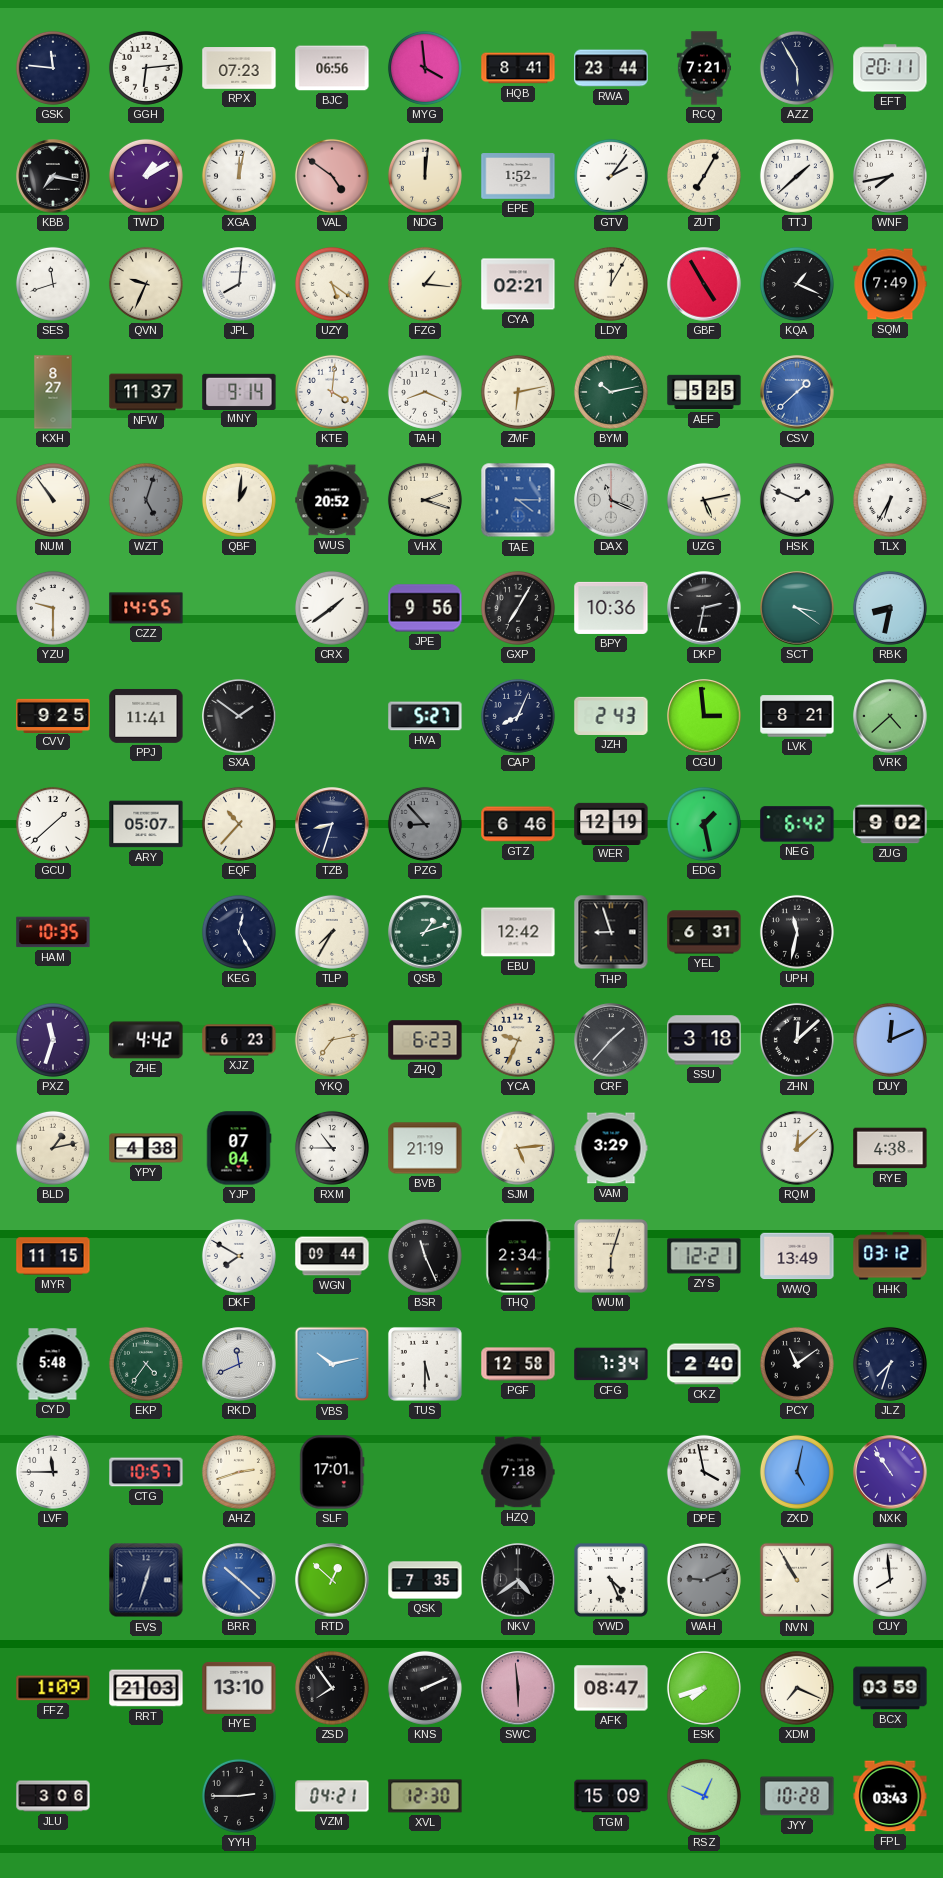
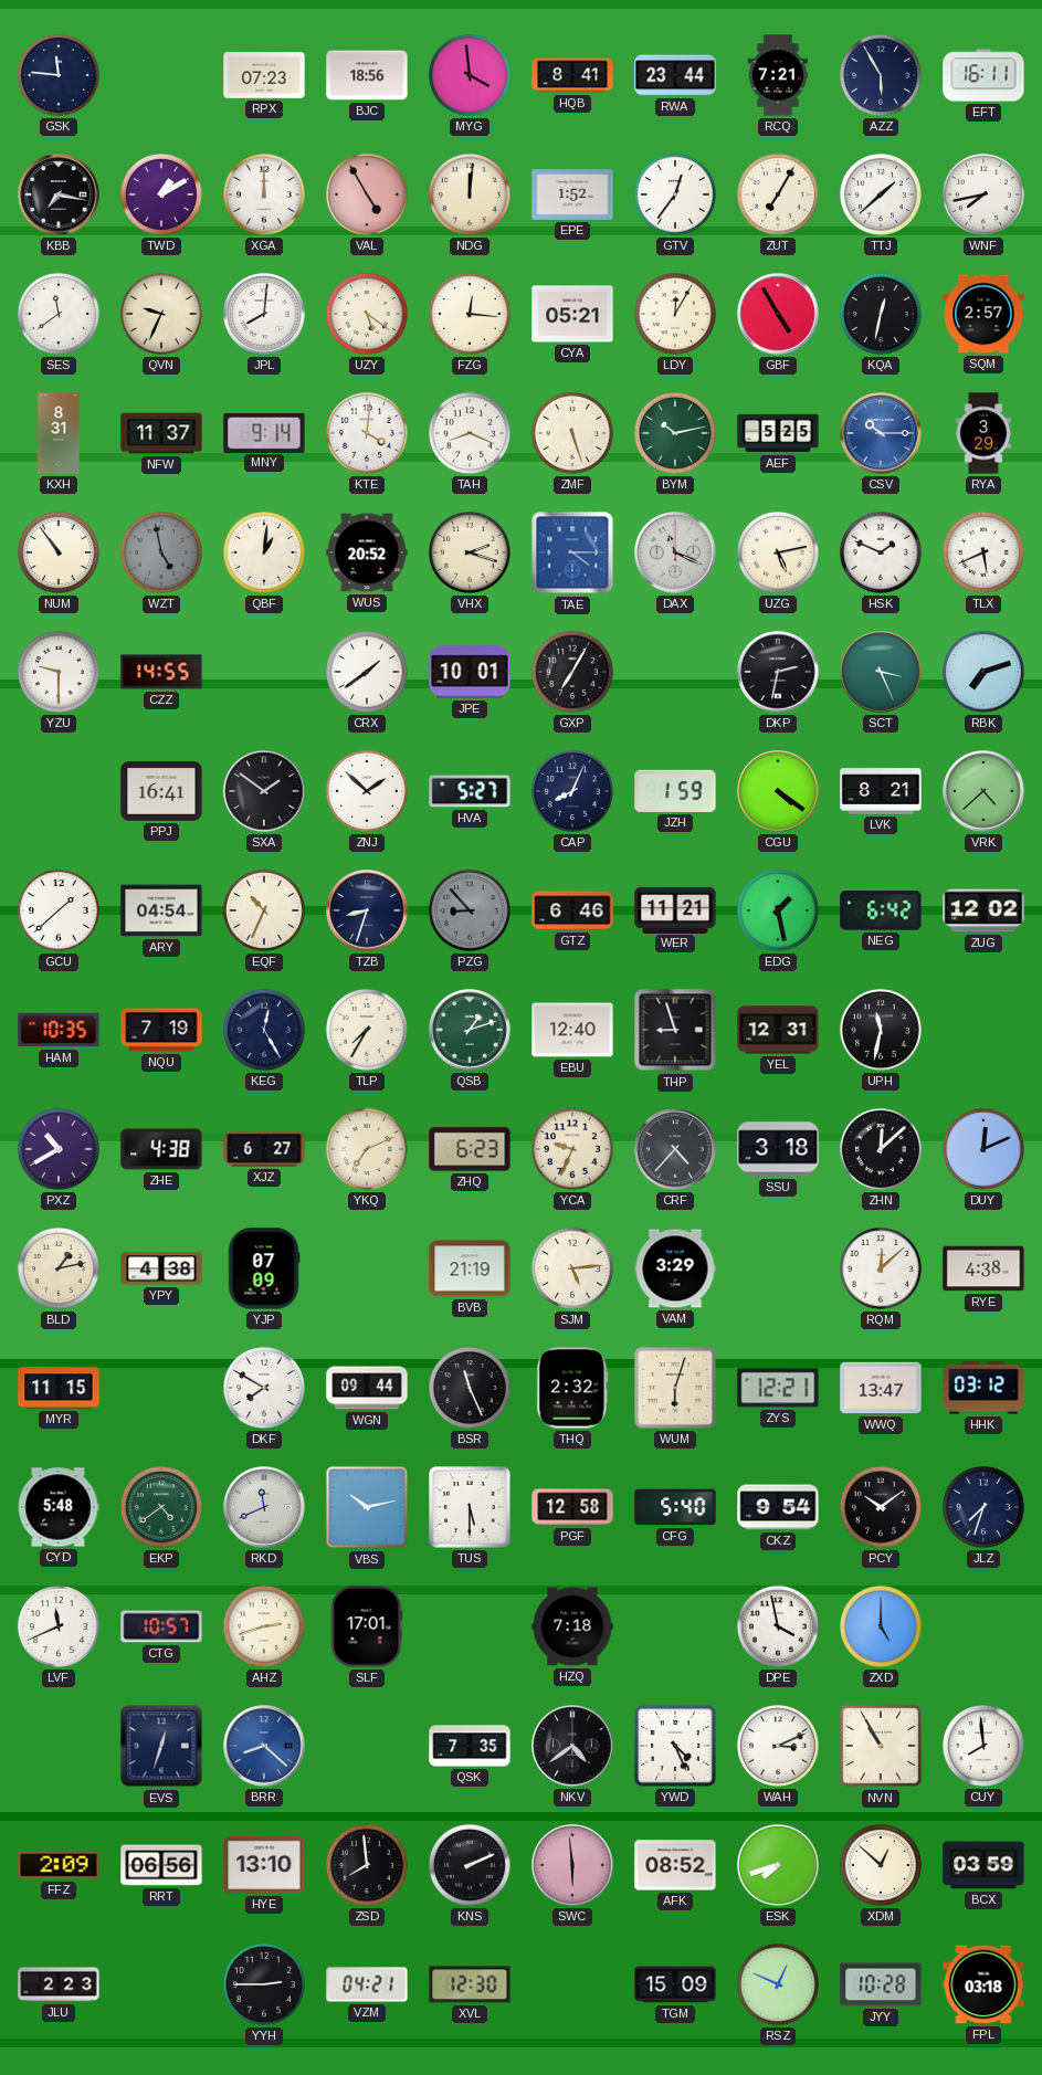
GGH: 6:14 -> none (146, 68)
BJC: 06:56 -> 18:56 (367, 75)
EFT: 20:11 -> 16:11 (983, 75)
XGA: 12:02 -> 12:00 (264, 194)
VAL: 4:51 -> 4:55 (367, 194)
GTV: 2:06 -> 12:36 (675, 194)
SES: 11:42 -> 11:39 (59, 314)
FZG: 1:16 -> 12:16 (470, 314)
CYA: 02:21 -> 05:21 (572, 314)
KQA: 1:19 -> 12:32 (881, 314)
SQM: 7:49 -> 2:57 (983, 314)
KXH: 8:27 -> 8:31 (59, 433)
ZMF: 6:13 -> 5:27 (572, 433)
CSV: 1:38 -> 10:15 (881, 433)
RYA: none -> 3:29 (983, 433)
WZT: 5:03 -> 4:58 (161, 552)
TLX: 6:35 -> 5:41 (983, 552)
JPE: 9:56 -> 10:01 (470, 672)
BPY: 10:36 -> none (611, 608)
SCT: 3:21 -> 3:26 (881, 672)
RBK: 8:32 -> 7:12 (983, 672)
CVV: 9:25 -> none (53, 715)
PPJ: 11:41 -> 16:41 (161, 791)
ZNJ: none -> 1:52 (367, 791)
JZH: 2:43 -> 1:59 (675, 791)
CGU: 2:59 -> 4:21 (778, 791)
ARY: 05:07 -> 04:54 (161, 910)
EQF: 10:37 -> 10:34 (264, 910)
WER: 12:19 -> 11:21 (675, 909)
ZUG: 9:02 -> 12:02 (983, 910)
NQU: none -> 7:19 (161, 1030)
EBU: 12:42 -> 12:40 (572, 1030)
YEL: 6:31 -> 12:31 (778, 1030)
PXZ: 11:33 -> 10:40 (59, 1149)
ZHE: 4:42 -> 4:38 (161, 1149)
XJZ: 6:23 -> 6:27 (264, 1149)
YKQ: 7:13 -> 7:11 (367, 1149)
CRF: 1:37 -> 4:37 (675, 1149)
YJP: 07:04 -> 07:09 (264, 1268)
RXM: 10:45 -> none (332, 1148)
THQ: 2:34 -> 2:32 (572, 1388)
WWQ: 13:49 -> 13:47 (881, 1388)
EKP: 4:36 -> 4:39 (161, 1507)
CFG: 7:34 -> 5:40 (675, 1507)
CKZ: 2:40 -> 9:54 (778, 1507)
PCY: 11:09 -> 10:09 (881, 1507)
LVF: 11:45 -> 11:41 (59, 1626)
ZXD: 5:02 -> 5:00 (881, 1626)
NXK: 10:54 -> none (890, 1472)
BRR: 10:22 -> 8:22 (264, 1746)
RTD: 12:52 -> none (332, 1580)
WAH: 9:11 -> 3:11 (778, 1746)
WAH dial: grey -> white (778, 1746)
FFZ: 1:09 -> 2:09 (59, 1865)
RRT: 21:03 -> 06:56 (161, 1865)
ZSD: 7:54 -> 7:59 (367, 1865)
AFK: 08:47 -> 08:52 (675, 1865)
XDM: 7:19 -> 12:52 (881, 1865)
JLU: 3:06 -> 2:23 (59, 1984)
FPL: 03:43 -> 03:18 (983, 1984)
